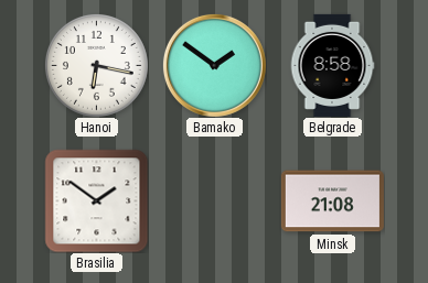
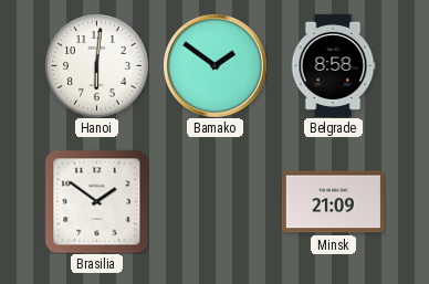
Hanoi: 6:17 -> 6:01 (96, 65)
Minsk: 21:08 -> 21:09 (333, 202)
